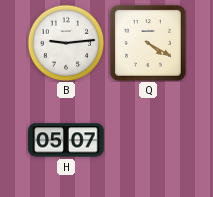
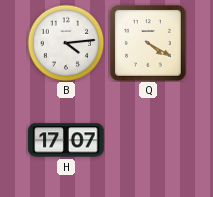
B: 9:14 -> 4:14 (66, 43)
H: 05:07 -> 17:07 (66, 140)
